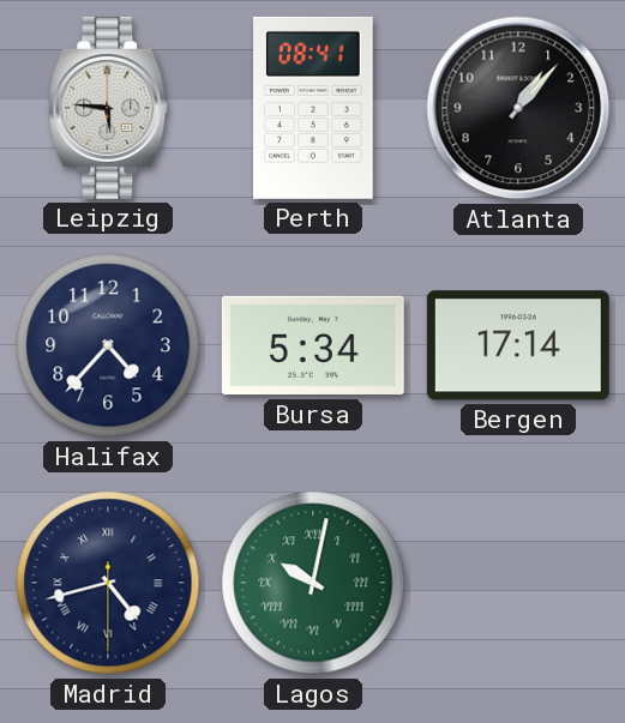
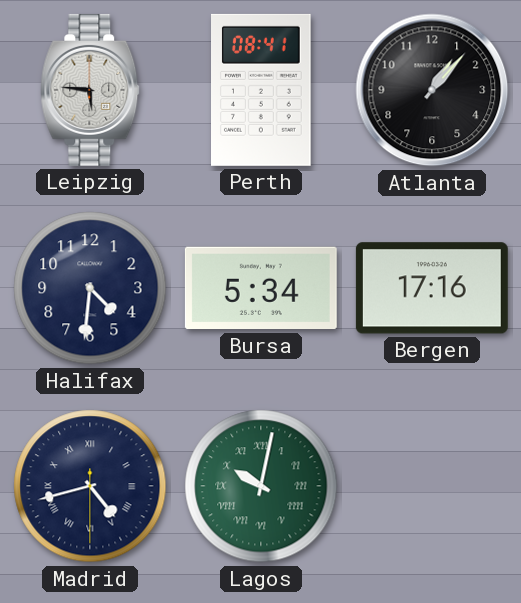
Halifax: 4:37 -> 4:31 (90, 288)
Bergen: 17:14 -> 17:16 (432, 288)
